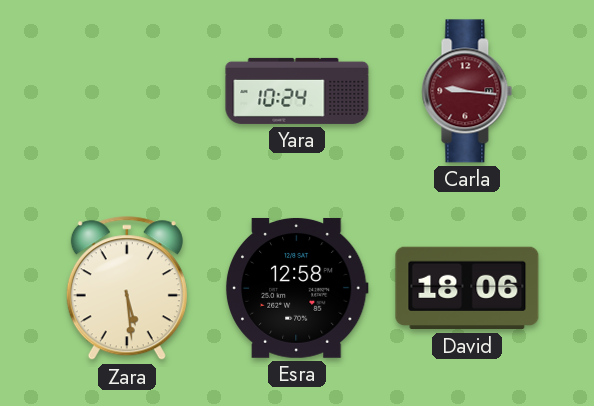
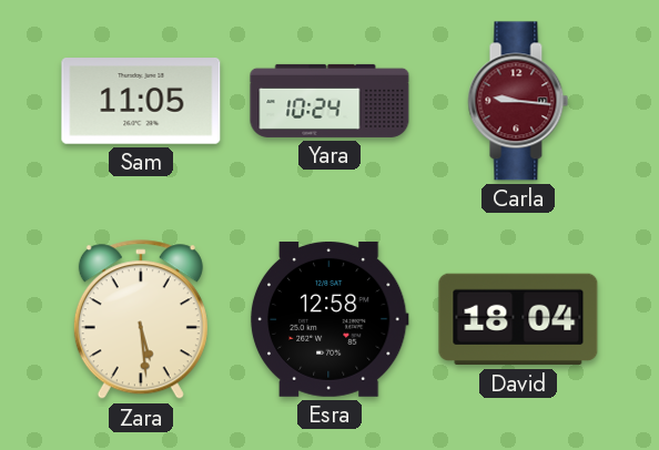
Sam: none -> 11:05 (141, 101)
David: 18:06 -> 18:04 (518, 319)
